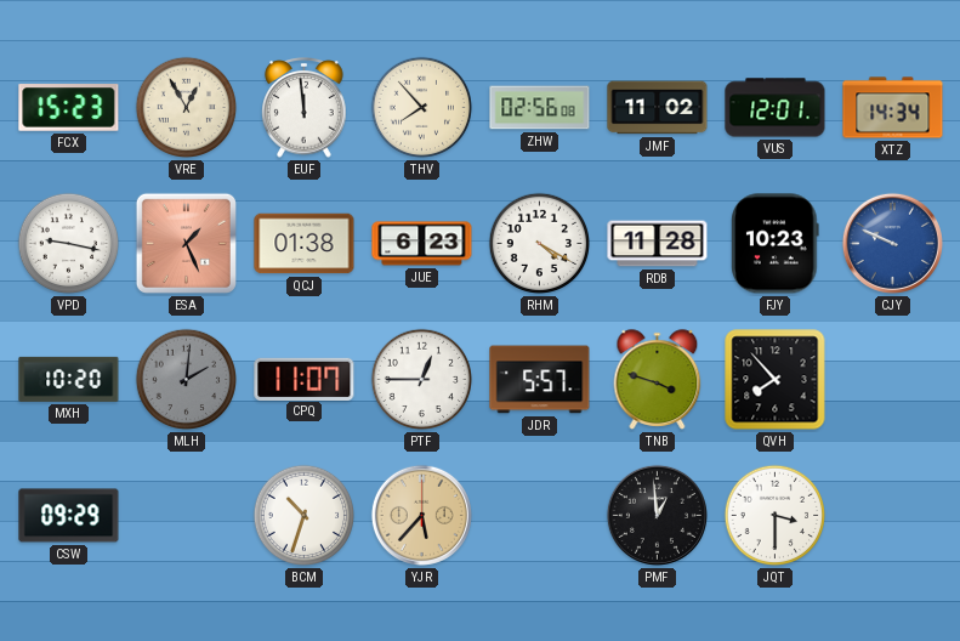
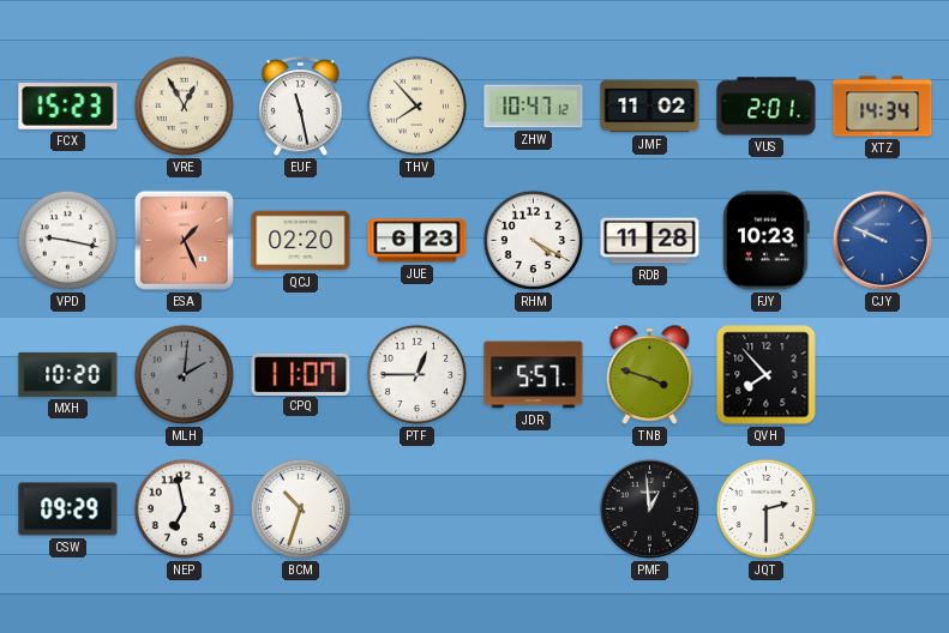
EUF: 11:59 -> 11:28 (301, 107)
ZHW: 02:56 -> 10:47 (534, 107)
VUS: 12:01 -> 2:01 (767, 107)
QCJ: 01:38 -> 02:20 (301, 241)
NEP: none -> 6:58 (185, 510)
YJR: 5:37 -> none (421, 515)
JQT: 3:30 -> 2:30 (767, 510)
